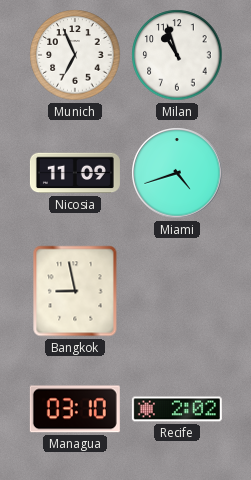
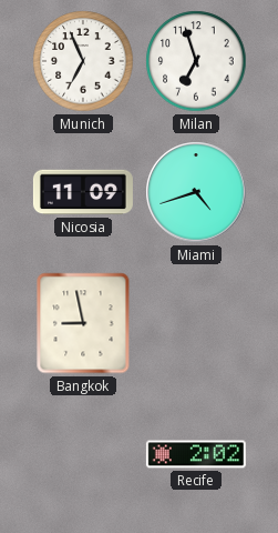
Milan: 10:57 -> 6:57 (196, 61)
Managua: 03:10 -> none (75, 409)
